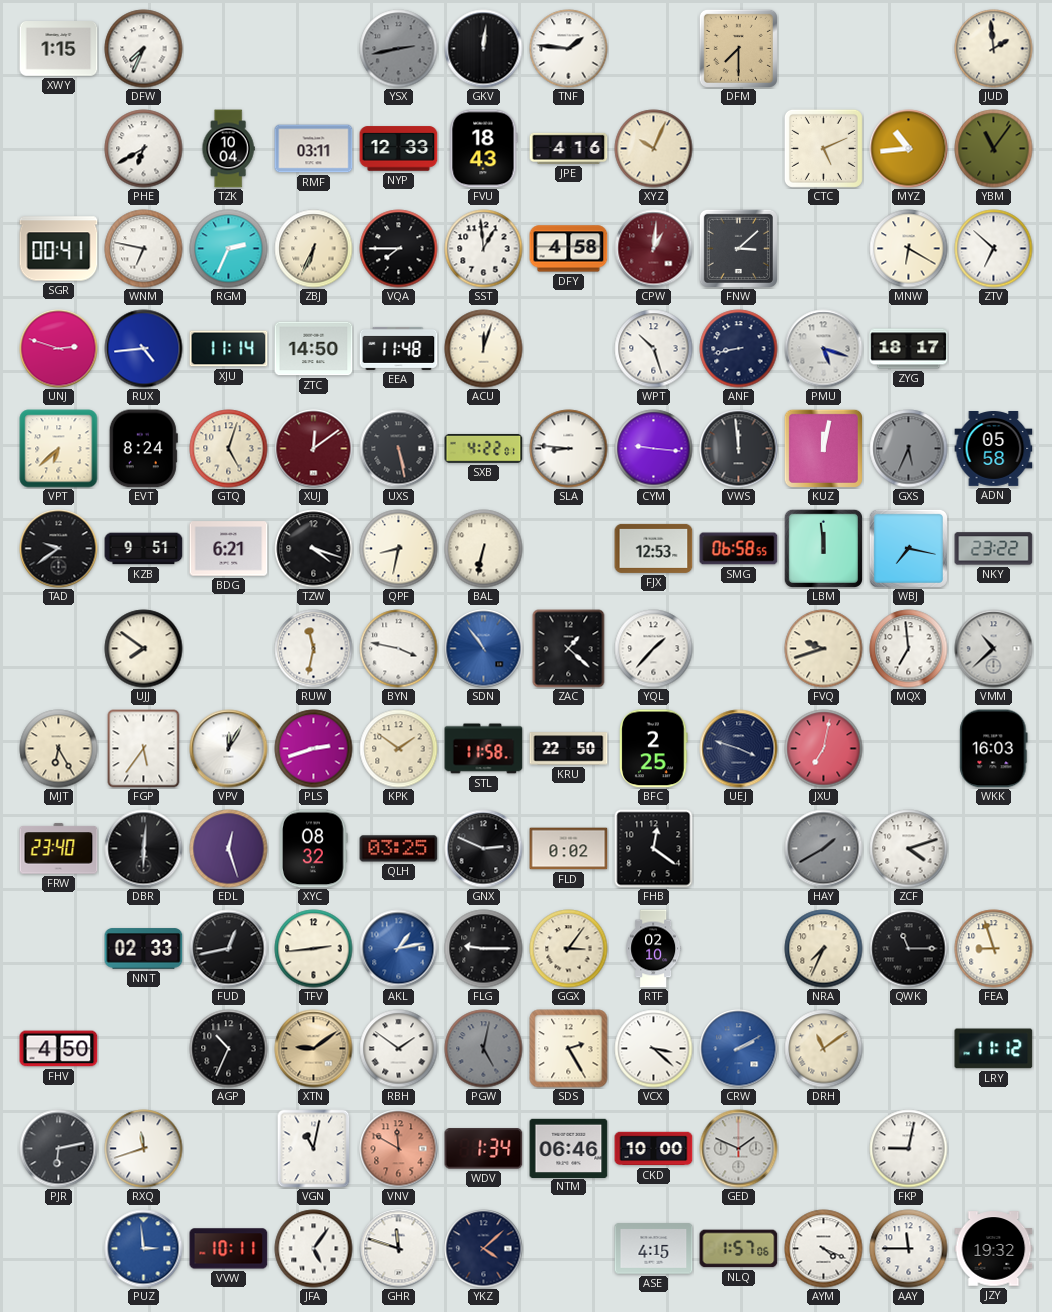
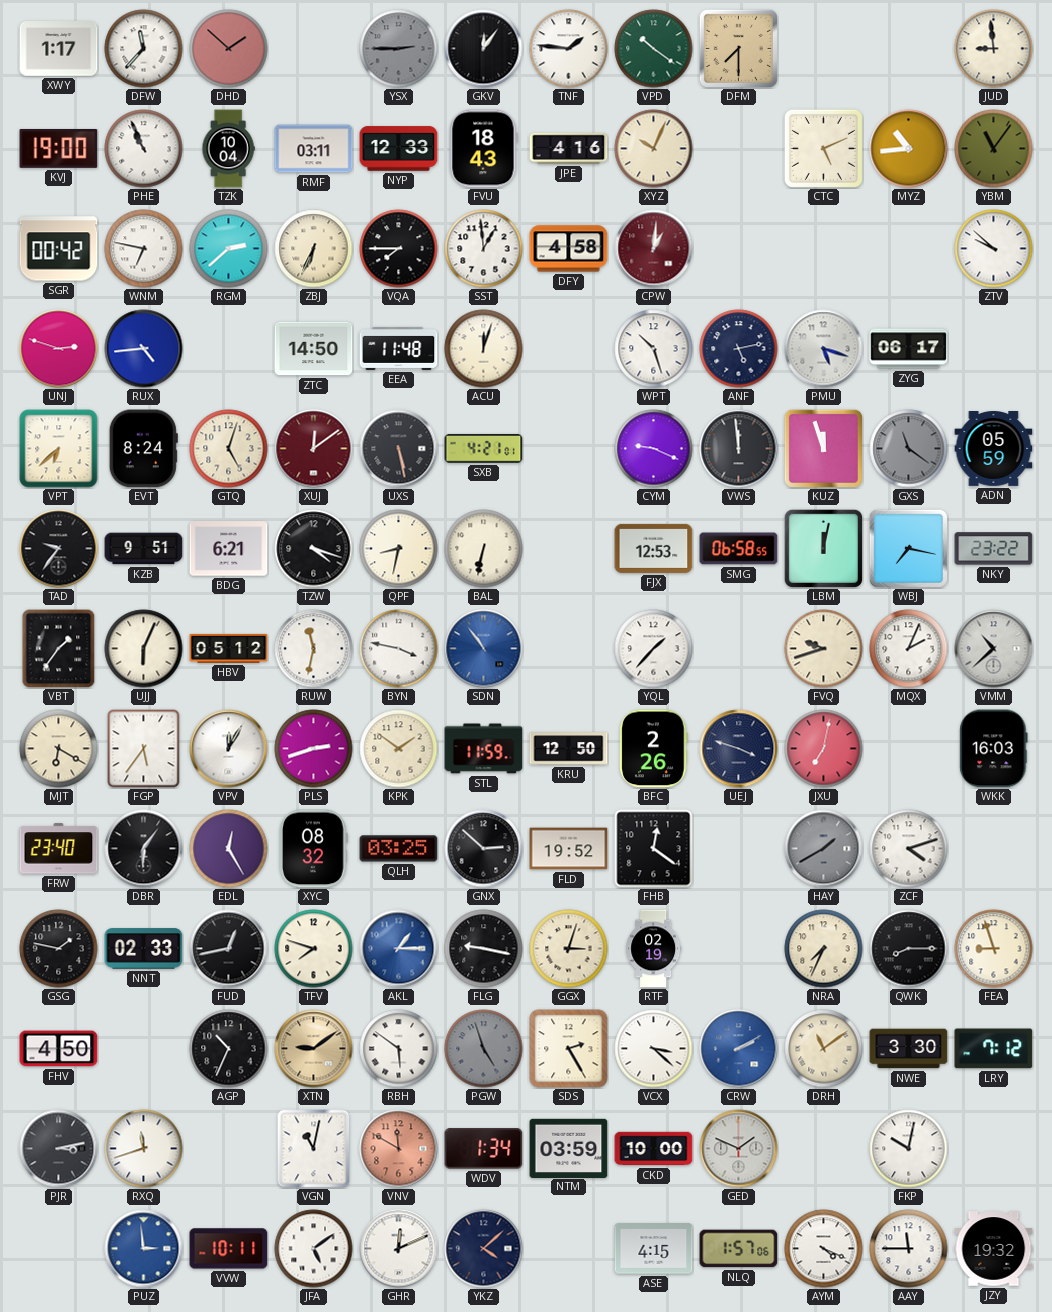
XWY: 1:15 -> 1:17 (59, 49)
DFW: 7:34 -> 11:37 (144, 49)
DHD: none -> 1:52 (229, 49)
YSX: 2:43 -> 2:45 (399, 49)
GKV: 12:01 -> 12:06 (484, 49)
VPD: none -> 10:21 (654, 49)
JUD: 1:59 -> 8:59 (994, 49)
KVJ: none -> 19:00 (59, 148)
PHE: 6:40 -> 10:56 (144, 149)
SGR: 00:41 -> 00:42 (59, 249)
RGM: 2:34 -> 2:38 (229, 249)
FNW: 3:08 -> none (738, 248)
MNW: 6:20 -> none (909, 249)
ZTV: 6:52 -> 9:52 (994, 249)
XJU: 11:14 -> none (229, 349)
ANF: 8:43 -> 5:13 (739, 349)
ZYG: 18:17 -> 06:17 (909, 349)
SXB: 4:22 -> 4:21 (484, 448)
SLA: 8:46 -> none (569, 449)
CYM: 9:16 -> 9:19 (654, 449)
KUZ: 12:02 -> 11:57 (823, 448)
GXS: 5:34 -> 11:21 (909, 449)
ADN: 05:58 -> 05:59 (994, 449)
TAD: 9:39 -> 9:36 (59, 549)
LBM: 11:59 -> 12:02 (823, 548)
VBT: none -> 1:36 (59, 649)
UJJ: 7:51 -> 6:04 (144, 649)
HBV: none -> 05:12 (229, 648)
ZAC: 1:22 -> none (569, 649)
MQX: 6:59 -> 2:04 (909, 649)
MJT: 6:25 -> 6:20 (59, 749)
STL: 11:58 -> 11:59 (484, 749)
KRU: 22:50 -> 12:50 (569, 749)
BFC: 2:25 -> 2:26 (654, 749)
DBR: 6:01 -> 6:06 (144, 849)
EDL: 12:27 -> 12:25 (229, 849)
GNX: 2:49 -> 2:52 (484, 849)
FLD: 0:02 -> 19:52 (569, 849)
GSG: none -> 1:47 (59, 949)
TFV: 2:44 -> 7:48 (314, 949)
AKL: 1:13 -> 1:15 (399, 949)
FLG: 9:15 -> 9:17 (484, 949)
GGX: 3:06 -> 3:03 (569, 949)
RTF: 02:10 -> 02:19 (654, 949)
QWK: 11:15 -> 8:15 (909, 949)
RBH: 1:51 -> 5:51 (399, 1049)
PGW: 5:02 -> 4:57 (484, 1049)
NWE: none -> 3:30 (909, 1049)
LRY: 11:12 -> 7:12 (994, 1049)
PJR: 6:13 -> 3:13 (59, 1149)
NTM: 06:46 -> 03:59 (569, 1148)
FKP: 9:02 -> 10:02 (909, 1149)
JFA: 5:06 -> 5:09 (314, 1249)
GHR: 11:48 -> 12:11 (399, 1249)
